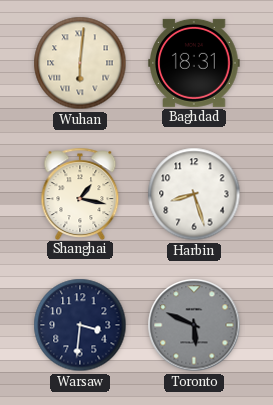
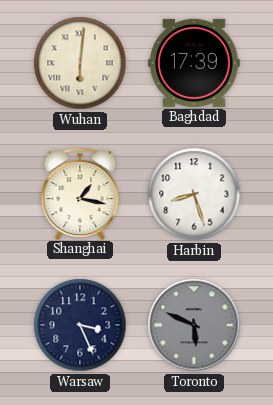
Baghdad: 18:31 -> 17:39 (194, 63)
Warsaw: 3:31 -> 3:26 (80, 325)
